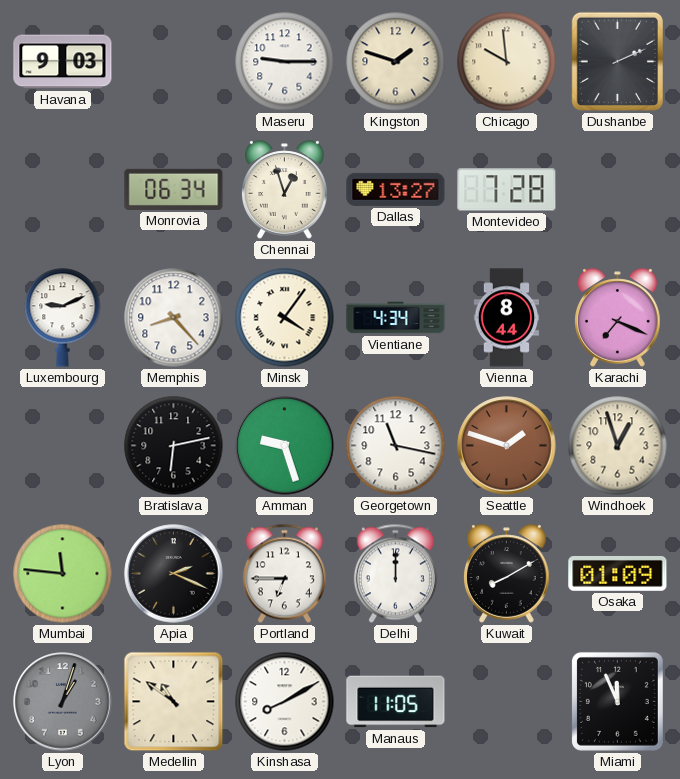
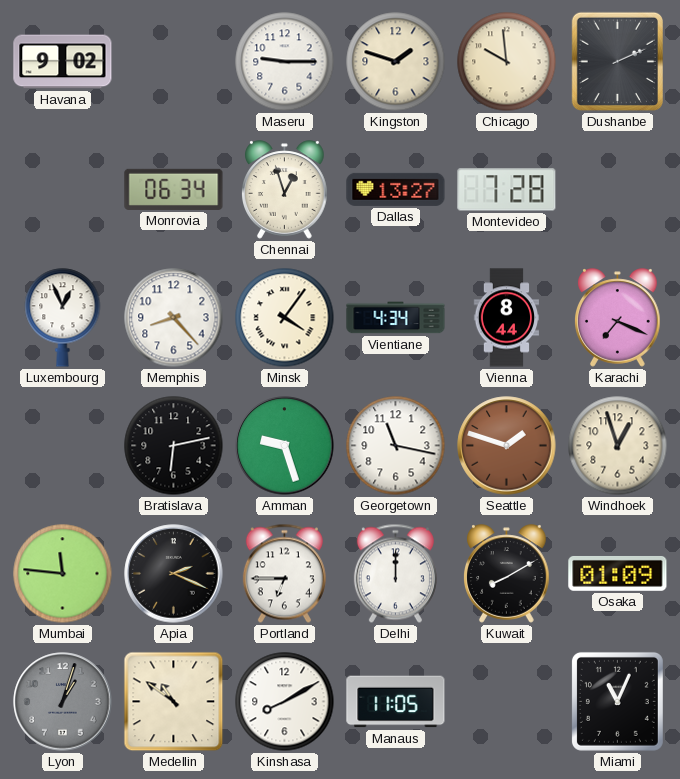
Havana: 9:03 -> 9:02 (63, 62)
Luxembourg: 9:11 -> 12:56 (63, 318)
Miami: 11:56 -> 11:04 (617, 701)
